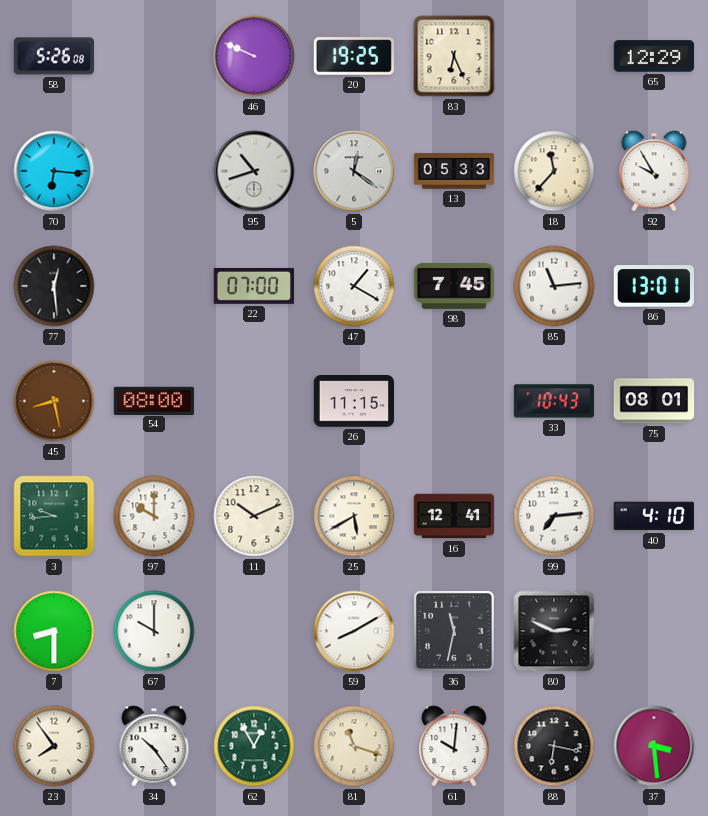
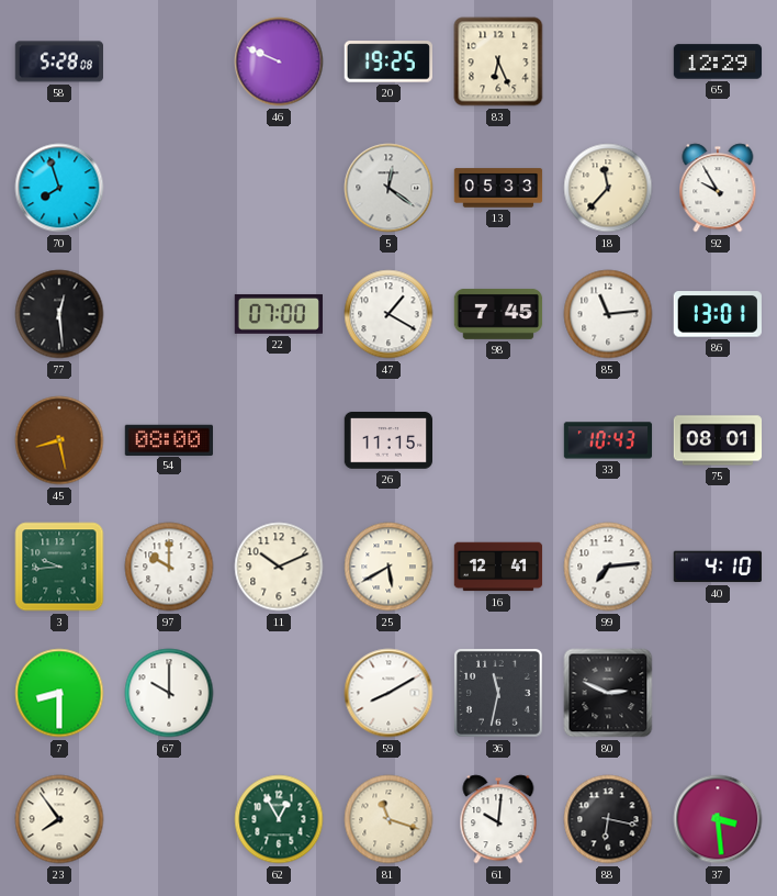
58: 5:26 -> 5:28 (58, 61)
70: 6:16 -> 7:57 (59, 188)
95: 10:42 -> none (254, 171)
34: 10:24 -> none (154, 746)
